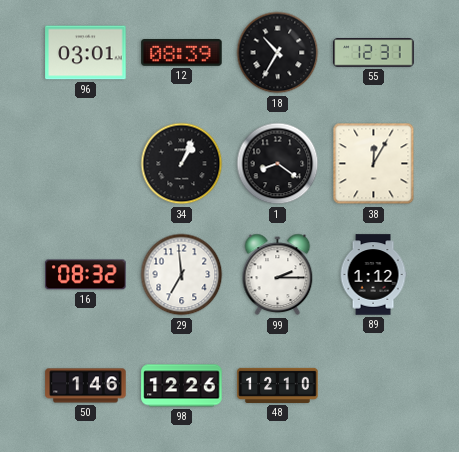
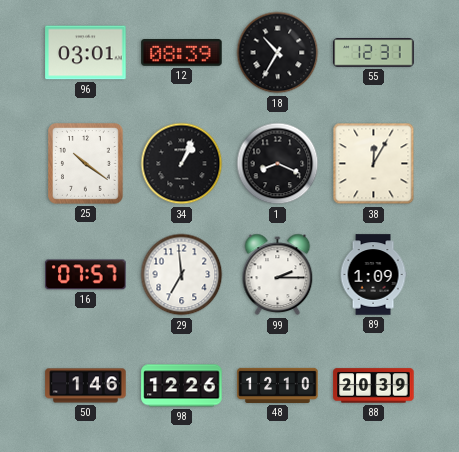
25: none -> 10:21 (86, 164)
1: 8:21 -> 8:19 (278, 164)
16: 08:32 -> 07:57 (86, 275)
89: 1:12 -> 1:09 (373, 275)
88: none -> 20:39 (374, 386)
